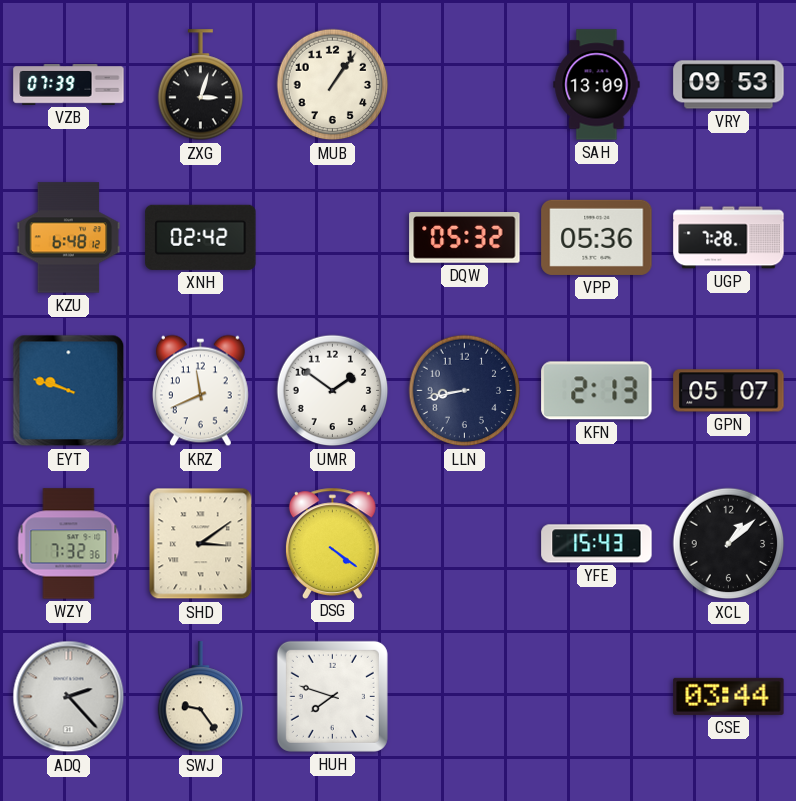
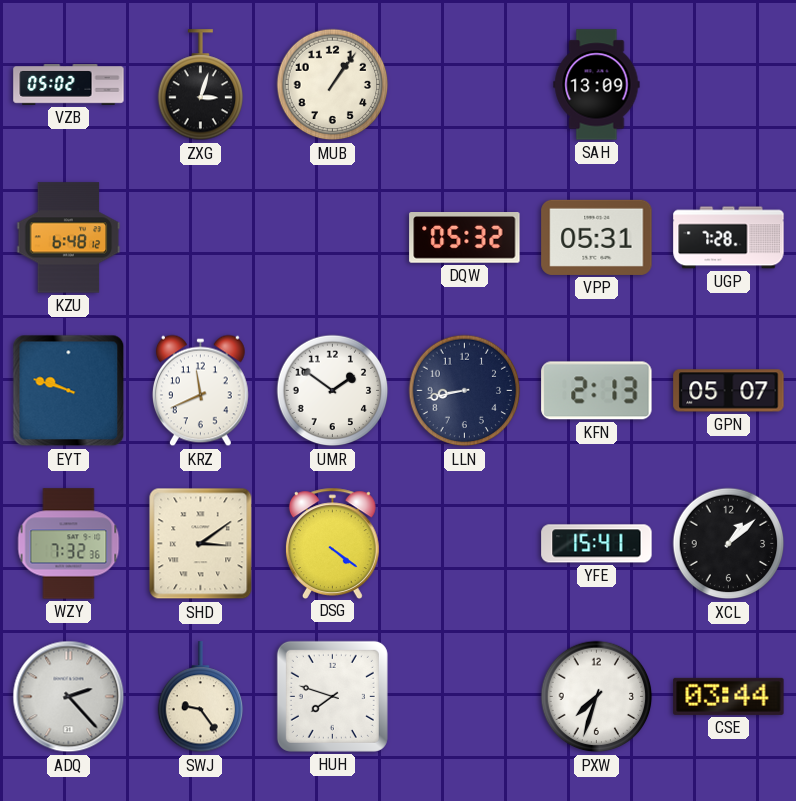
VZB: 07:39 -> 05:02 (69, 85)
VRY: 09:53 -> none (729, 85)
XNH: 02:42 -> none (201, 237)
VPP: 05:36 -> 05:31 (597, 237)
YFE: 15:43 -> 15:41 (597, 544)
PXW: none -> 7:33 (597, 697)
